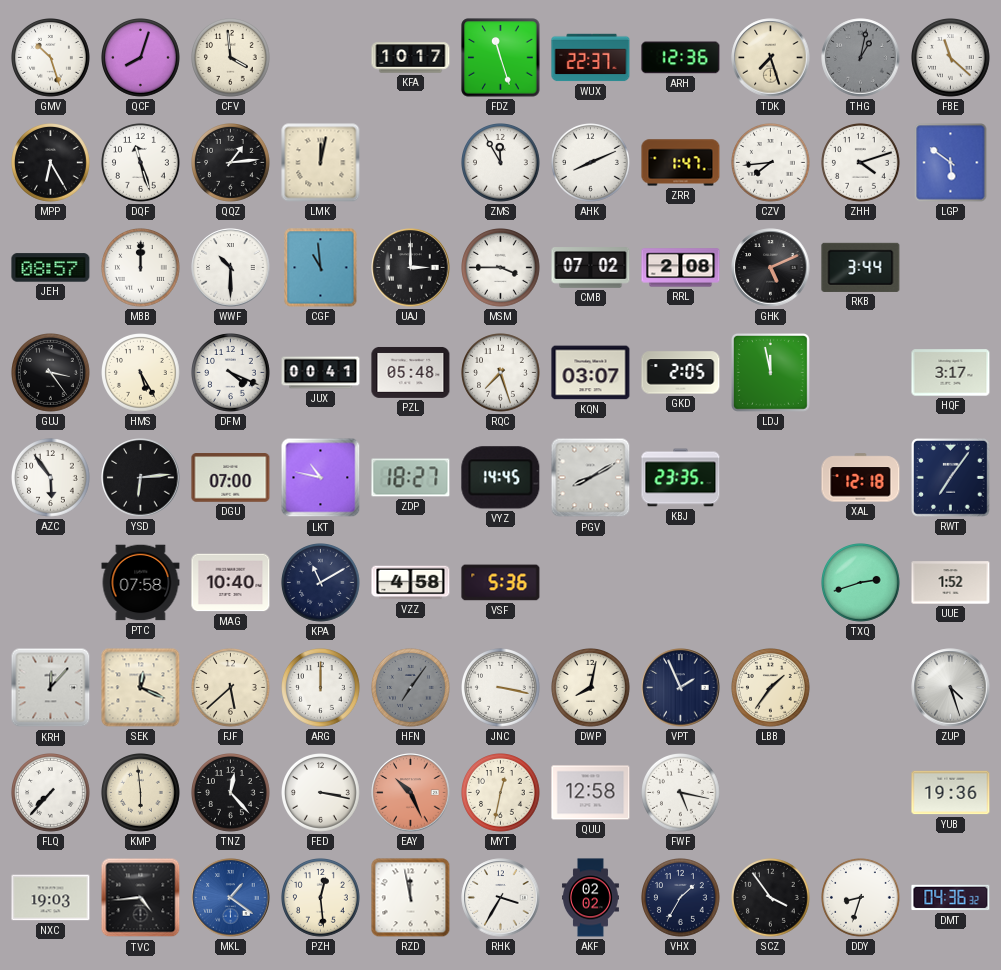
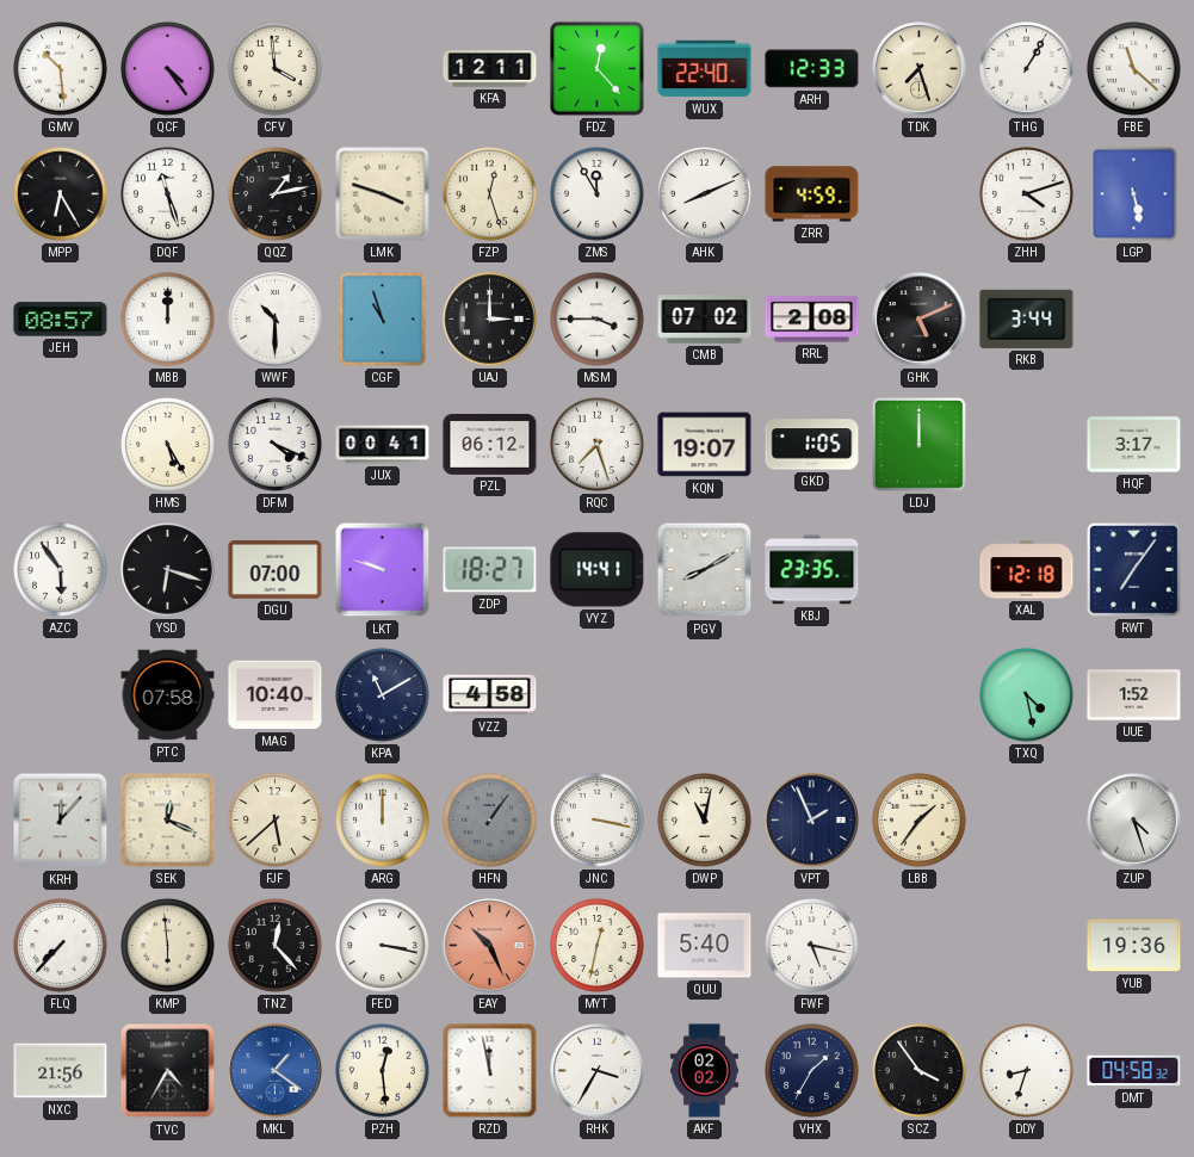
GMV: 10:27 -> 10:29 (61, 69)
QCF: 8:03 -> 4:24 (168, 69)
KFA: 10:17 -> 12:11 (490, 69)
FDZ: 11:27 -> 12:23 (598, 69)
WUX: 22:37 -> 22:40 (705, 69)
ARH: 12:36 -> 12:33 (812, 69)
THG: 1:02 -> 1:05 (1027, 69)
THG dial: grey -> white (1027, 69)
QQZ: 1:14 -> 1:13 (276, 194)
LMK: 12:02 -> 3:48 (383, 194)
FZP: none -> 12:27 (490, 194)
ZRR: 1:47 -> 4:59 (812, 194)
CZV: 7:44 -> none (771, 163)
LGP: 5:51 -> 5:28 (1134, 194)
CGF: 10:59 -> 10:57 (383, 320)
GUJ: 3:24 -> none (51, 373)
PZL: 05:48 -> 06:12 (490, 444)
KQN: 03:07 -> 19:07 (705, 445)
GKD: 2:05 -> 1:05 (812, 445)
LDJ: 11:58 -> 12:00 (920, 445)
YSD: 6:14 -> 6:18 (168, 570)
LKT: 10:47 -> 9:48 (383, 570)
VYZ: 14:45 -> 14:41 (598, 570)
VSF: 5:36 -> none (501, 583)
TXQ: 2:42 -> 4:28 (1027, 695)
HFN: 7:06 -> 1:06 (490, 821)
DWP: 8:02 -> 11:02 (705, 821)
QUU: 12:58 -> 5:40 (705, 946)
NXC: 19:03 -> 21:56 (61, 1071)
TVC: 4:44 -> 4:35 (168, 1071)
DMT: 04:36 -> 04:58 (1134, 1071)
